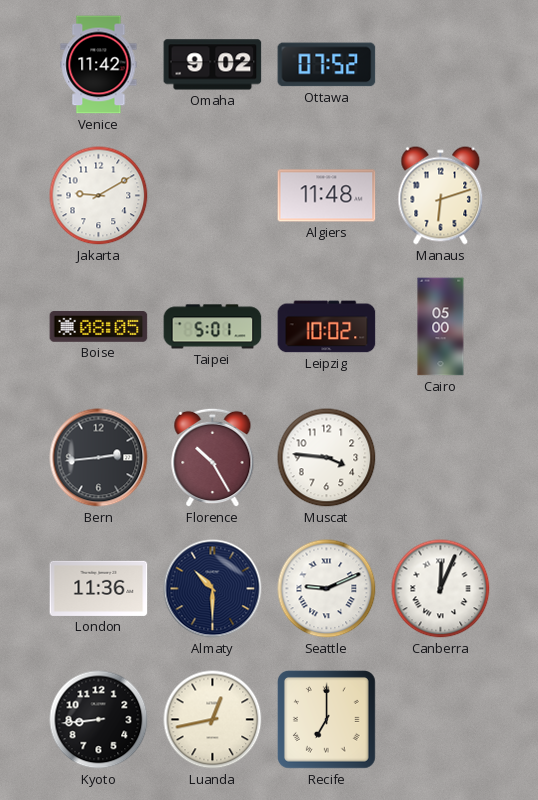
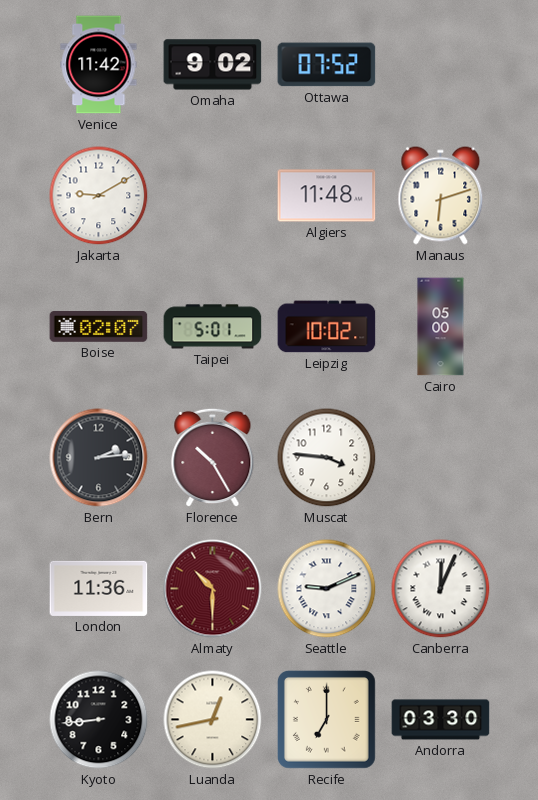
Boise: 08:05 -> 02:07 (99, 327)
Bern: 2:44 -> 2:14 (99, 458)
Almaty dial: navy -> burgundy (213, 589)
Andorra: none -> 03:30 (441, 720)
